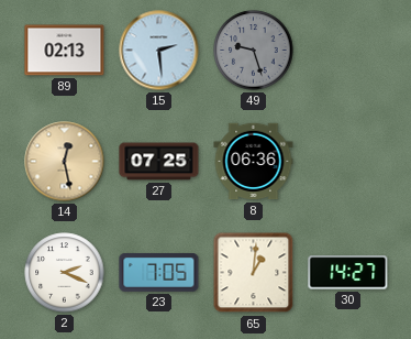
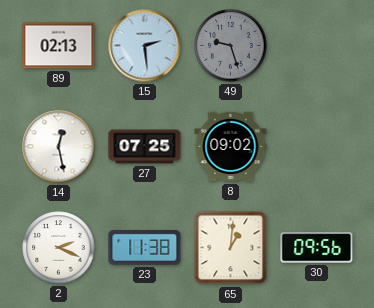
14 dial: champagne -> white (59, 147)
8: 06:36 -> 09:02 (231, 147)
23: 7:05 -> 11:38 (145, 248)
30: 14:27 -> 09:56 (317, 248)
